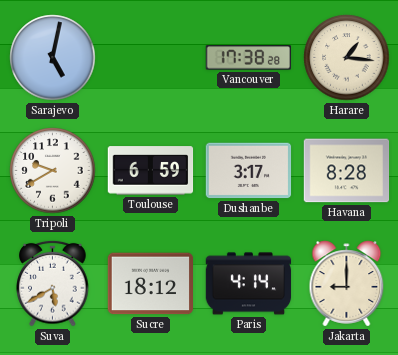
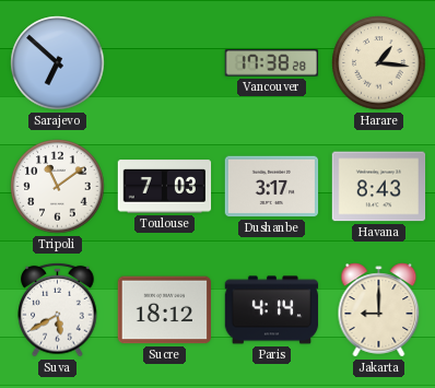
Sarajevo: 5:02 -> 6:52 (58, 63)
Tripoli: 9:40 -> 11:09 (58, 187)
Toulouse: 6:59 -> 7:03 (165, 187)
Havana: 8:28 -> 8:43 (379, 187)
